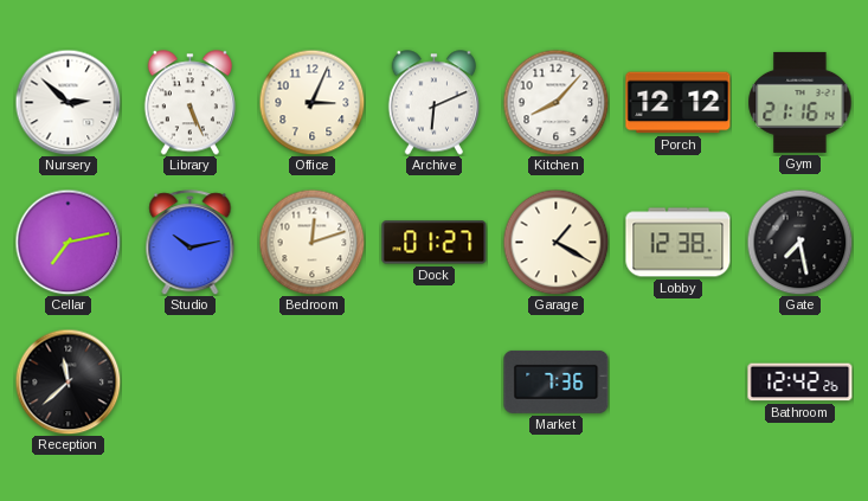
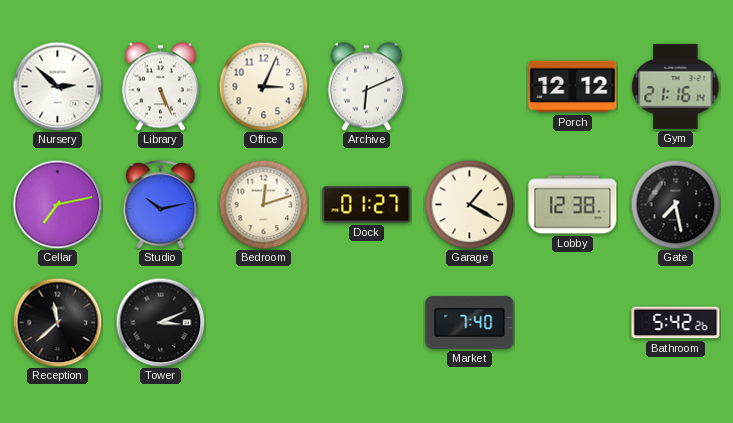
Kitchen: 8:07 -> none (555, 102)
Tower: none -> 3:11 (160, 322)
Market: 7:36 -> 7:40 (470, 322)
Bathroom: 12:42 -> 5:42 (676, 323)
